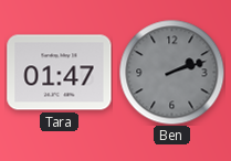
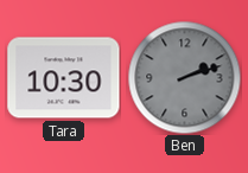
Tara: 01:47 -> 10:30 (64, 78)
